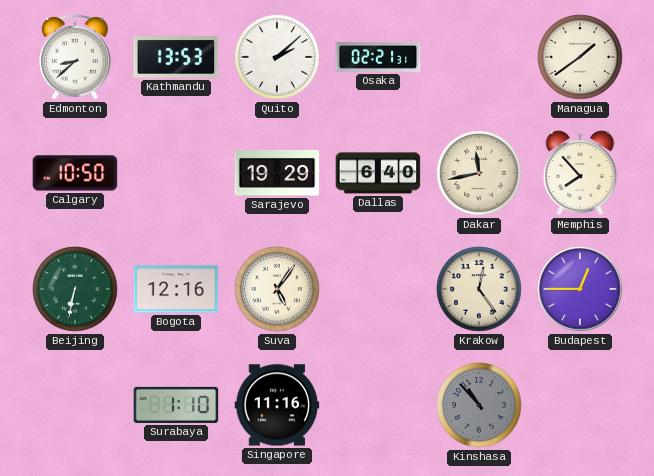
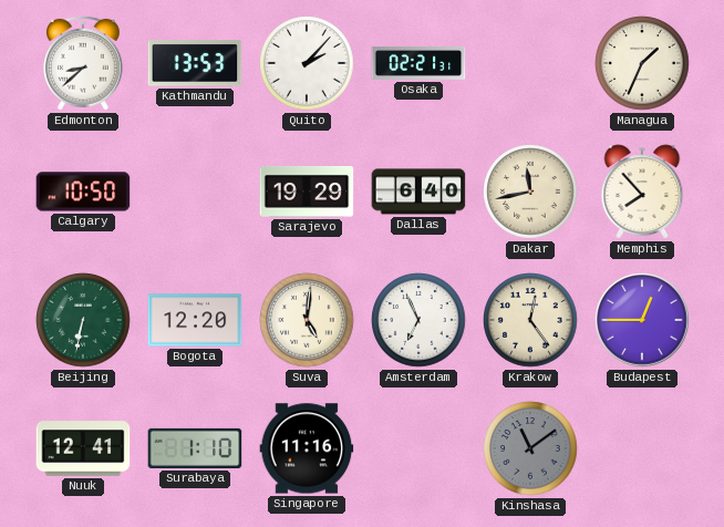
Quito: 2:08 -> 2:07 (307, 63)
Managua: 1:39 -> 1:34 (642, 63)
Bogota: 12:16 -> 12:20 (195, 320)
Suva: 5:06 -> 5:01 (307, 320)
Amsterdam: none -> 6:56 (418, 320)
Nuuk: none -> 12:41 (83, 448)
Kinshasa: 10:53 -> 11:09 (530, 448)
